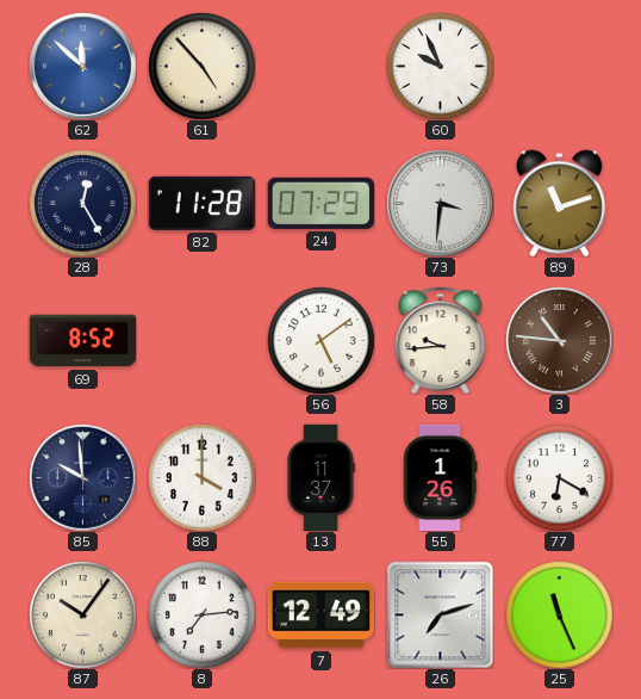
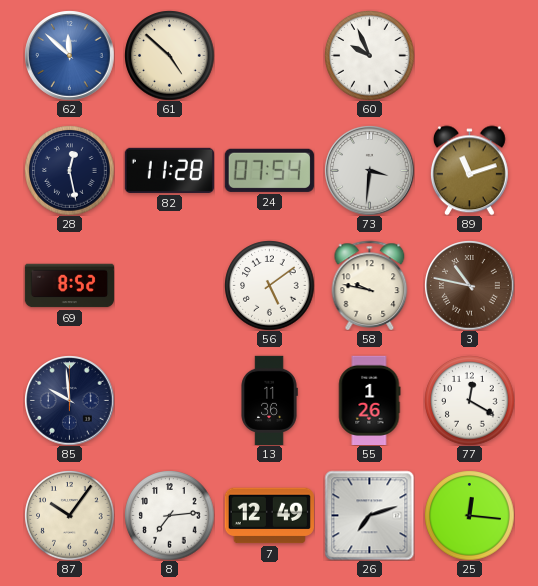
61: 4:53 -> 4:52 (169, 55)
28: 12:25 -> 12:28 (69, 170)
24: 07:29 -> 07:54 (269, 170)
58: 9:44 -> 9:47 (370, 285)
3: 10:46 -> 10:47 (469, 285)
88: 4:00 -> none (201, 477)
13: 11:37 -> 11:36 (269, 400)
77: 6:20 -> 12:20 (469, 400)
25: 11:26 -> 12:16 (469, 515)
